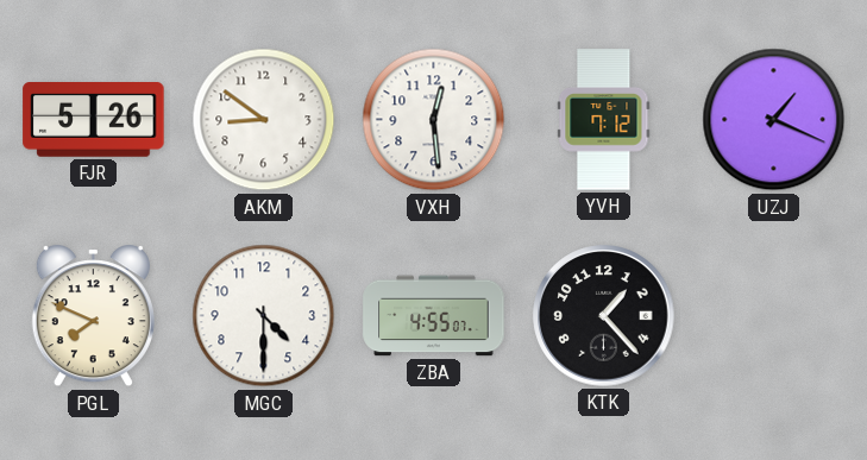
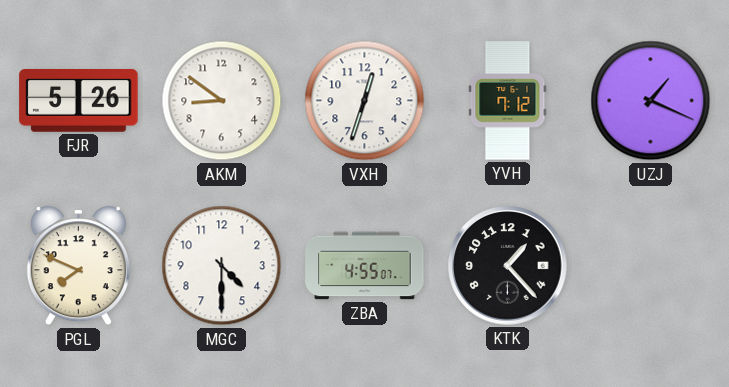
VXH: 12:29 -> 12:33 (365, 101)
